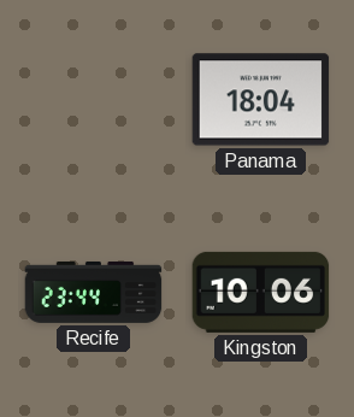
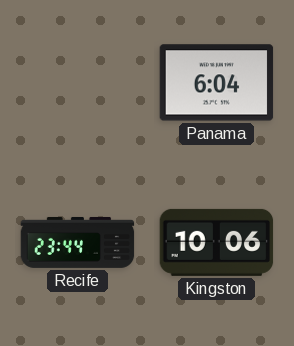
Panama: 18:04 -> 6:04 (217, 83)
